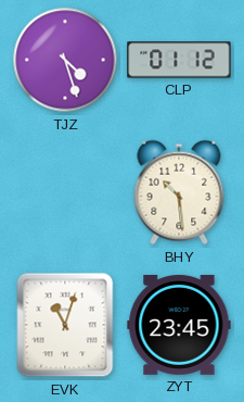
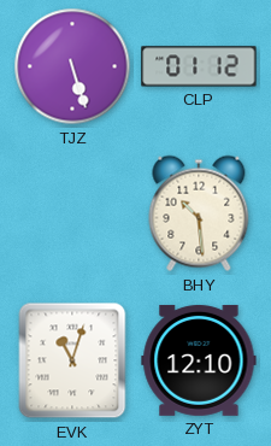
TJZ: 4:27 -> 5:27 (72, 66)
ZYT: 23:45 -> 12:10 (199, 360)
